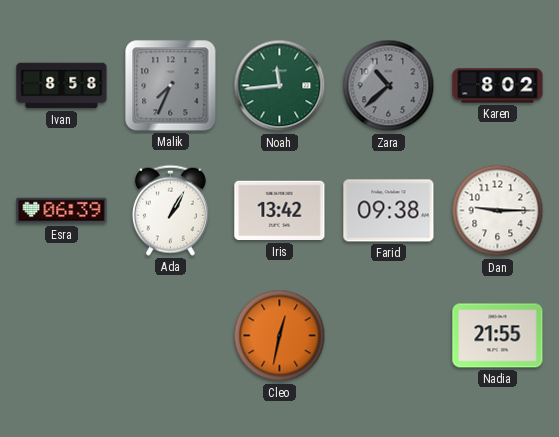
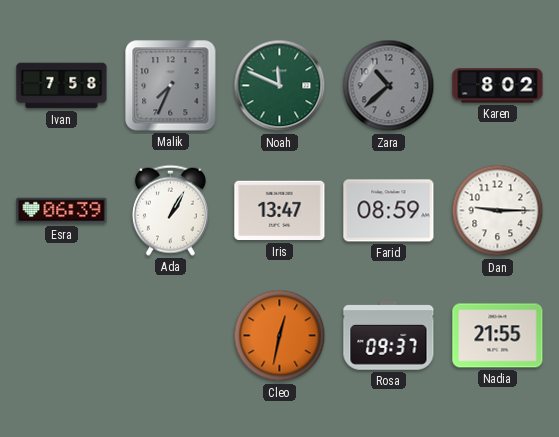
Ivan: 8:58 -> 7:58 (62, 86)
Noah: 11:44 -> 11:49 (280, 86)
Iris: 13:42 -> 13:47 (280, 211)
Farid: 09:38 -> 08:59 (389, 211)
Rosa: none -> 09:37 (389, 336)
